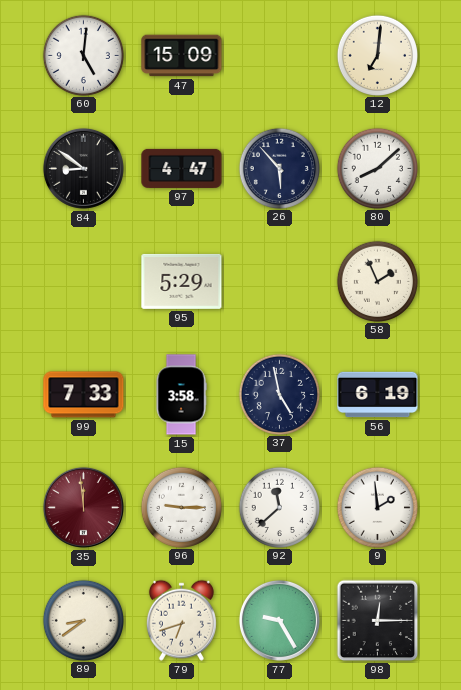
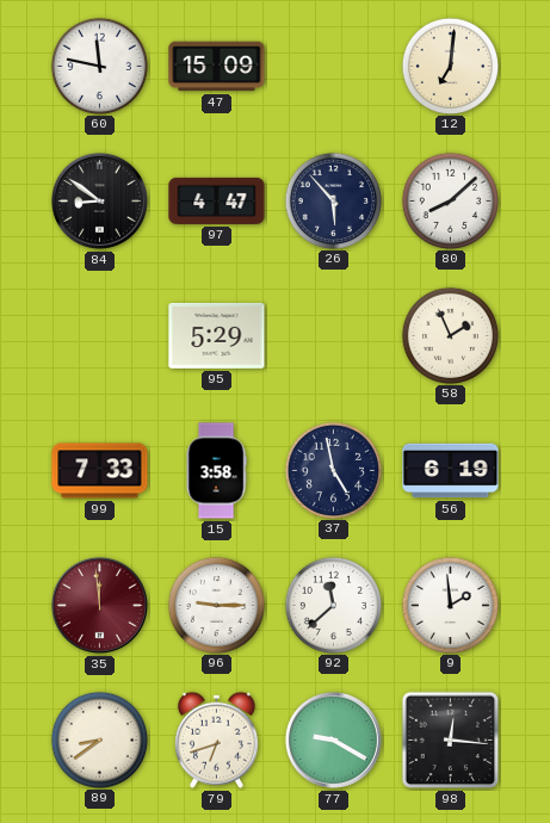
60: 5:01 -> 11:47 (99, 66)
77: 9:25 -> 9:20 (333, 740)
98: 12:15 -> 12:16 (451, 741)
